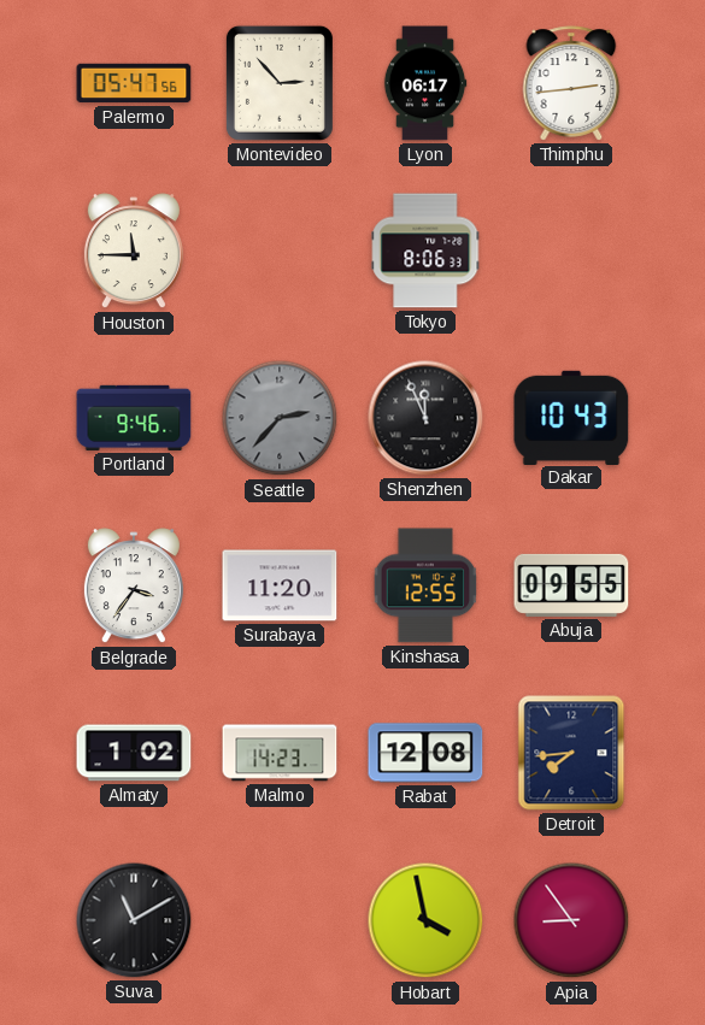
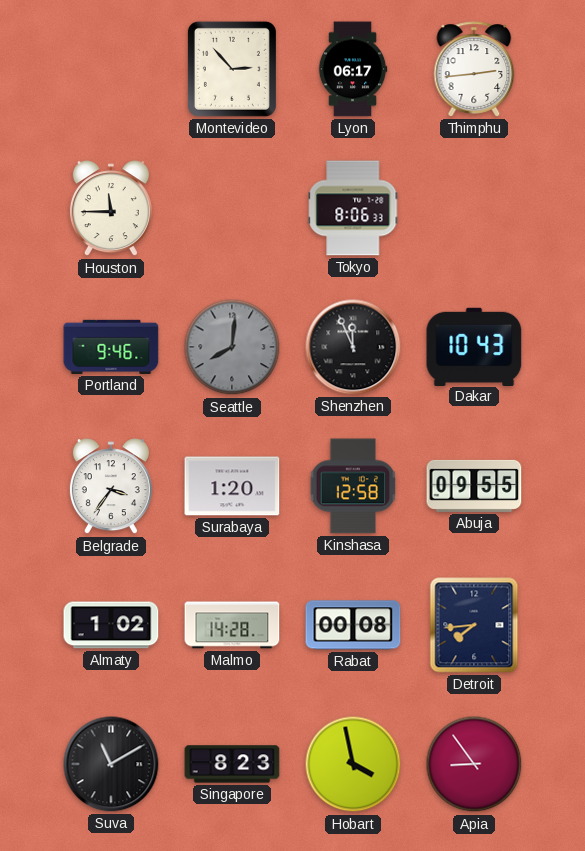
Palermo: 05:47 -> none (134, 83)
Seattle: 2:37 -> 8:01 (232, 347)
Surabaya: 11:20 -> 1:20 (232, 486)
Kinshasa: 12:55 -> 12:58 (353, 486)
Malmo: 14:23 -> 14:28 (232, 625)
Rabat: 12:08 -> 00:08 (353, 625)
Singapore: none -> 8:23 (232, 764)
